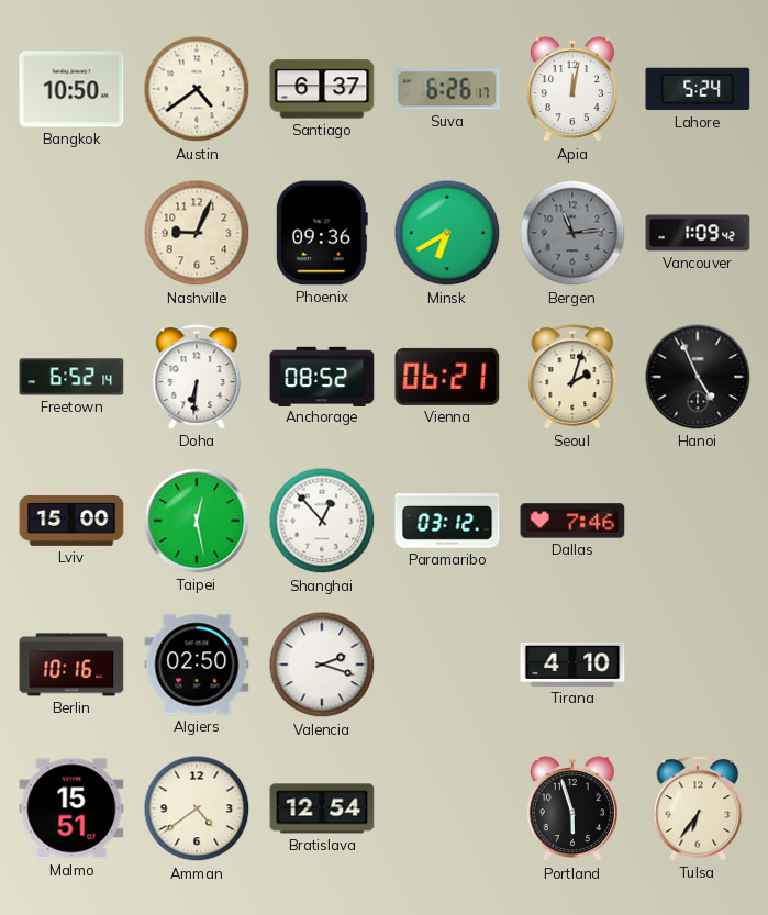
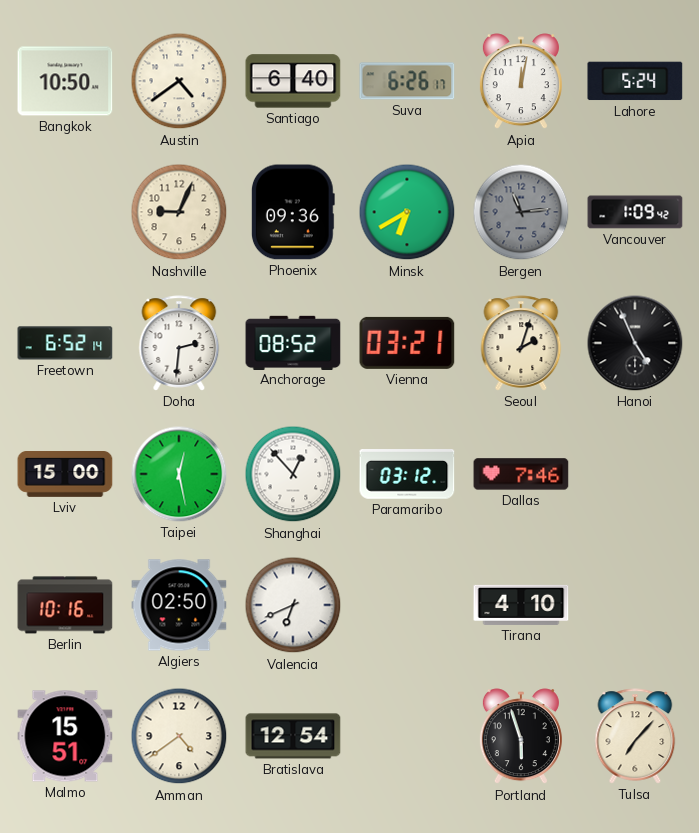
Santiago: 6:37 -> 6:40 (293, 81)
Doha: 6:31 -> 2:31 (179, 343)
Vienna: 06:21 -> 03:21 (407, 343)
Valencia: 2:18 -> 6:41 (293, 605)
Tulsa: 6:36 -> 7:07 (635, 736)
